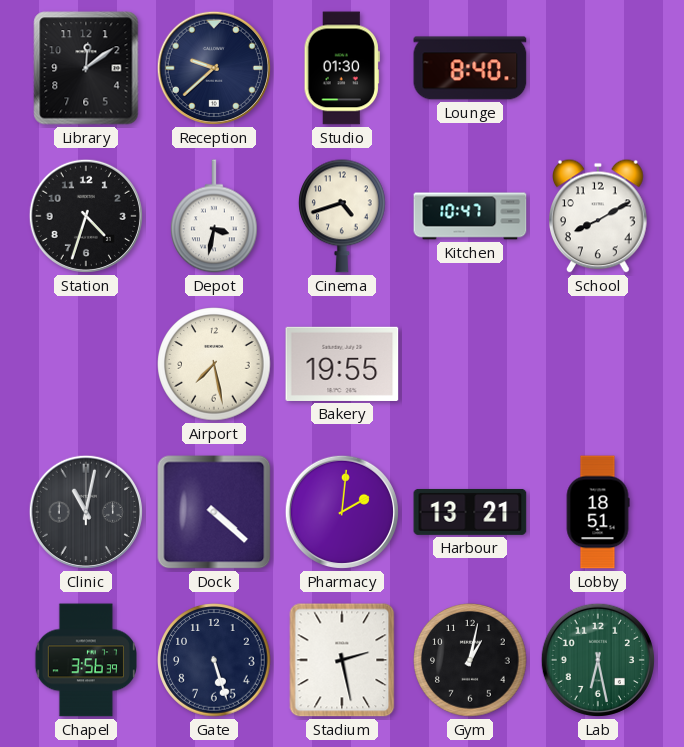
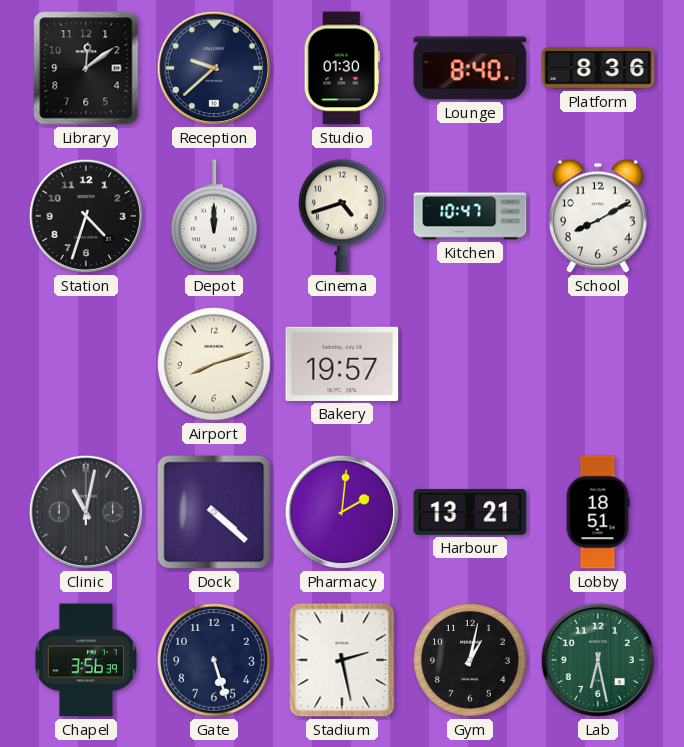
Platform: none -> 8:36 (598, 68)
Depot: 3:32 -> 12:00 (215, 216)
Airport: 7:28 -> 8:12 (214, 364)
Bakery: 19:55 -> 19:57 (342, 364)
